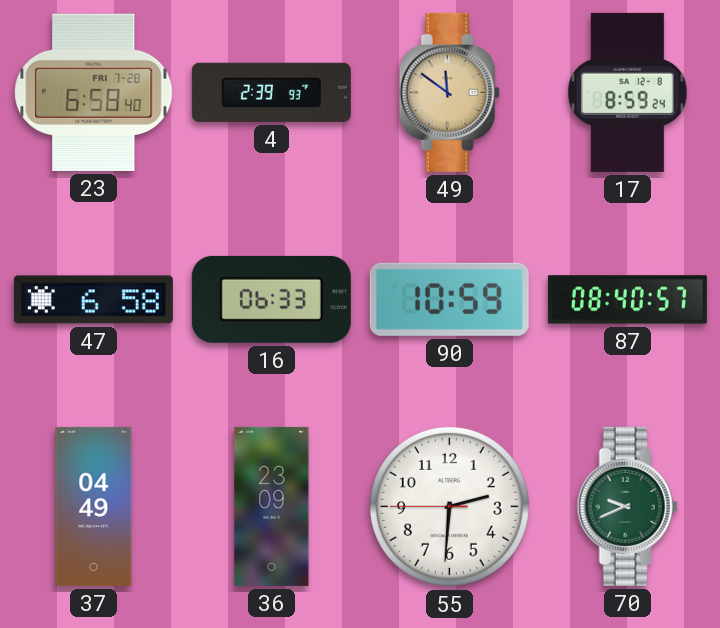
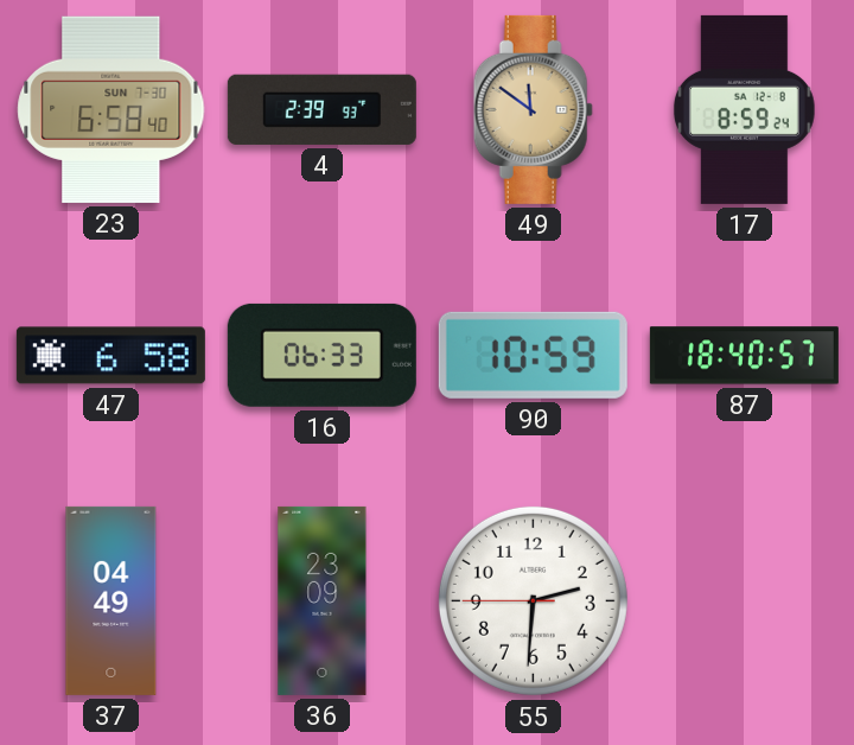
23 date: FRI 7-28 -> SUN 7-30 (111, 109)
87: 08:40 -> 18:40 (744, 356)
70: 9:41 -> none (627, 506)
